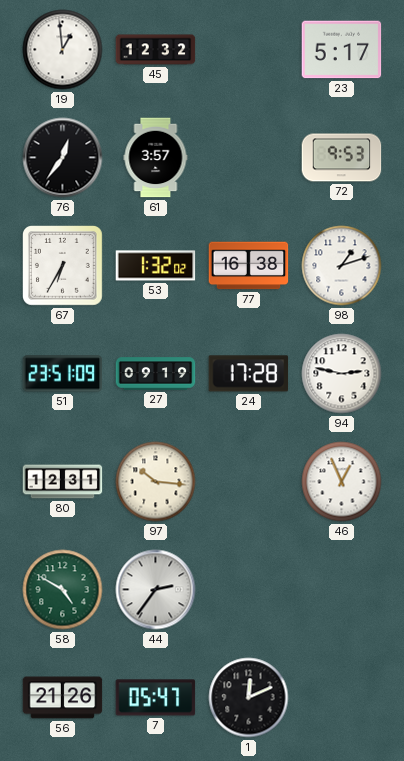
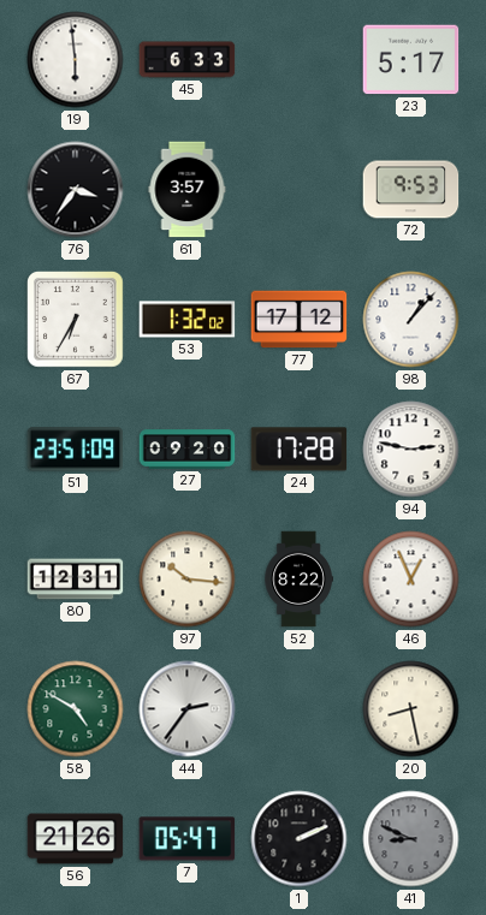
19: 12:59 -> 5:59 (76, 60)
45: 12:32 -> 6:33 (188, 60)
76: 12:36 -> 3:36 (76, 190)
77: 16:38 -> 17:12 (300, 320)
98: 1:12 -> 1:07 (411, 320)
27: 09:19 -> 09:20 (188, 450)
52: none -> 8:22 (298, 580)
20: none -> 8:28 (411, 709)
1: 12:11 -> 2:11 (300, 839)
41: none -> 8:49 (411, 839)
